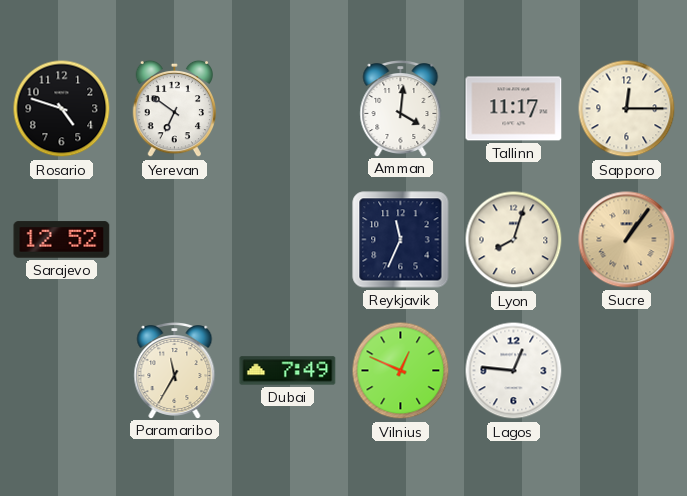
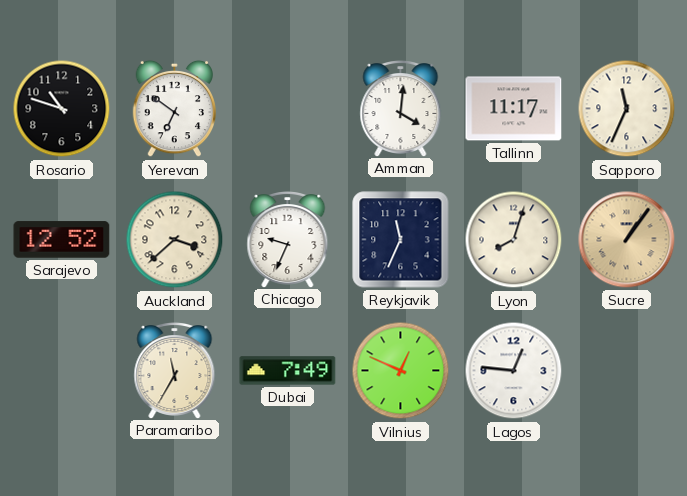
Rosario: 4:48 -> 10:48 (62, 109)
Sapporo: 12:15 -> 11:34 (627, 109)
Auckland: none -> 3:38 (175, 240)
Chicago: none -> 9:34 (288, 240)
